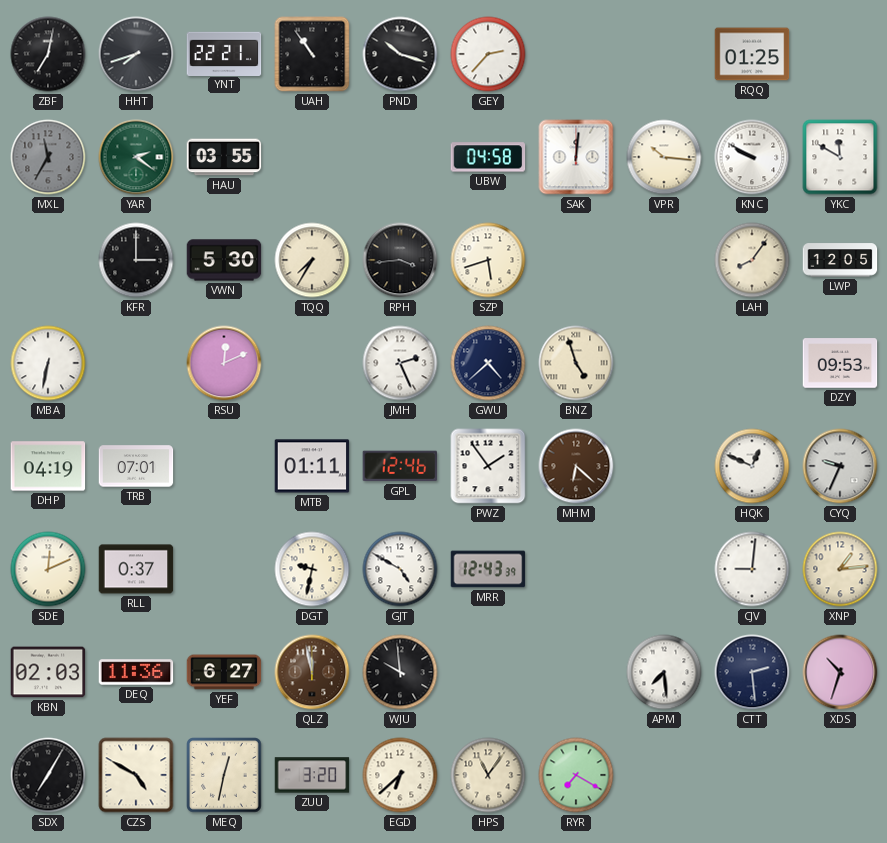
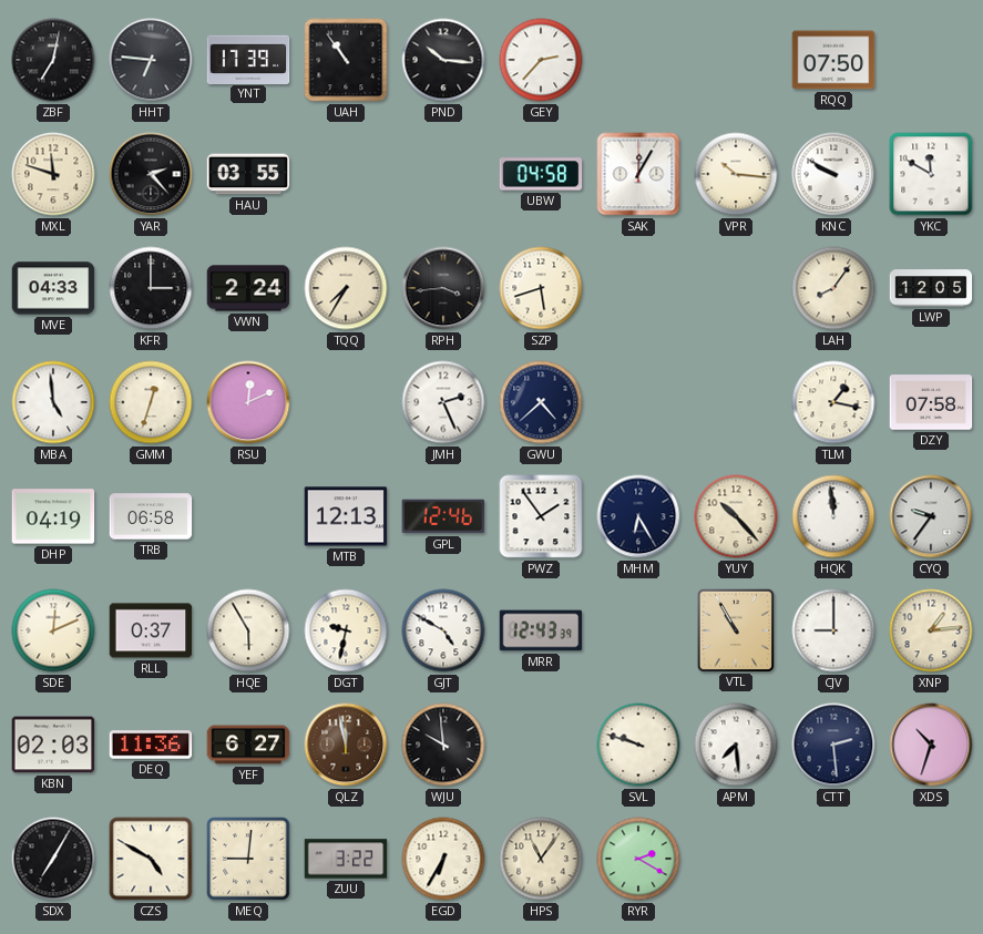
HHT: 7:42 -> 6:46 (151, 60)
YNT: 22:21 -> 17:39 (248, 59)
PND: 10:18 -> 10:16 (443, 60)
RQQ: 01:25 -> 07:50 (833, 60)
MXL: 11:35 -> 11:48 (53, 174)
MXL dial: grey -> cream (53, 174)
YAR: 2:21 -> 2:23 (151, 174)
YAR dial: green -> black (151, 174)
SAK: 12:01 -> 12:05 (638, 174)
MVE: none -> 04:33 (53, 288)
VWN: 5:30 -> 2:24 (248, 288)
MBA: 6:32 -> 4:59 (53, 402)
GMM: none -> 12:33 (151, 402)
BNZ: 4:57 -> none (576, 363)
TLM: none -> 1:17 (833, 402)
DZY: 09:53 -> 07:58 (931, 402)
TRB: 07:01 -> 06:58 (151, 516)
MTB: 01:11 -> 12:13 (346, 516)
MHM: 6:22 -> 6:25 (638, 516)
MHM dial: brown -> navy (638, 516)
YUY: none -> 10:23 (736, 516)
HQK: 12:49 -> 11:59 (833, 516)
CYQ: 9:34 -> 9:36 (931, 516)
HQE: none -> 5:55 (248, 630)
VTL: none -> 10:55 (735, 629)
CJV: 9:01 -> 9:00 (833, 630)
SVL: none -> 9:48 (638, 745)
MEQ: 12:32 -> 9:01 (248, 859)
ZUU: 3:20 -> 3:22 (346, 859)
EGD: 6:38 -> 6:35 (443, 859)
RYR: 7:20 -> 2:20 (638, 859)
